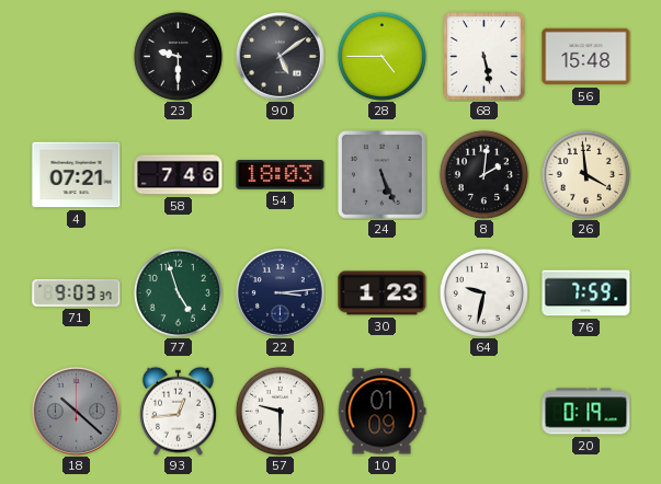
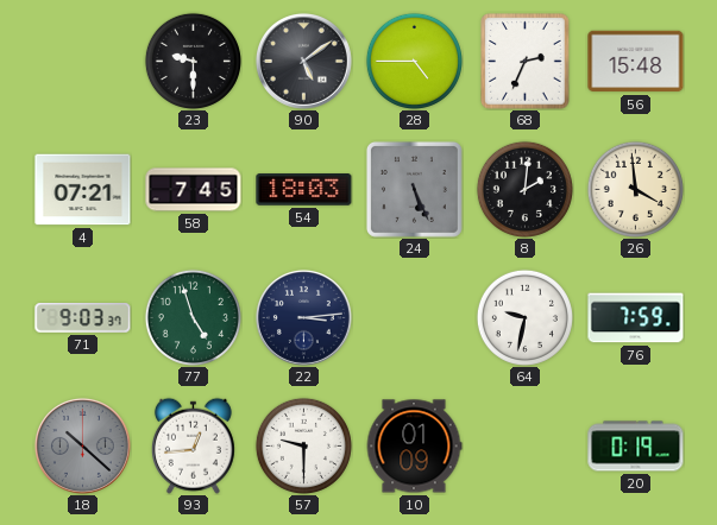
68: 5:28 -> 2:34 (526, 62)
58: 7:46 -> 7:45 (194, 190)
30: 1:23 -> none (383, 293)
